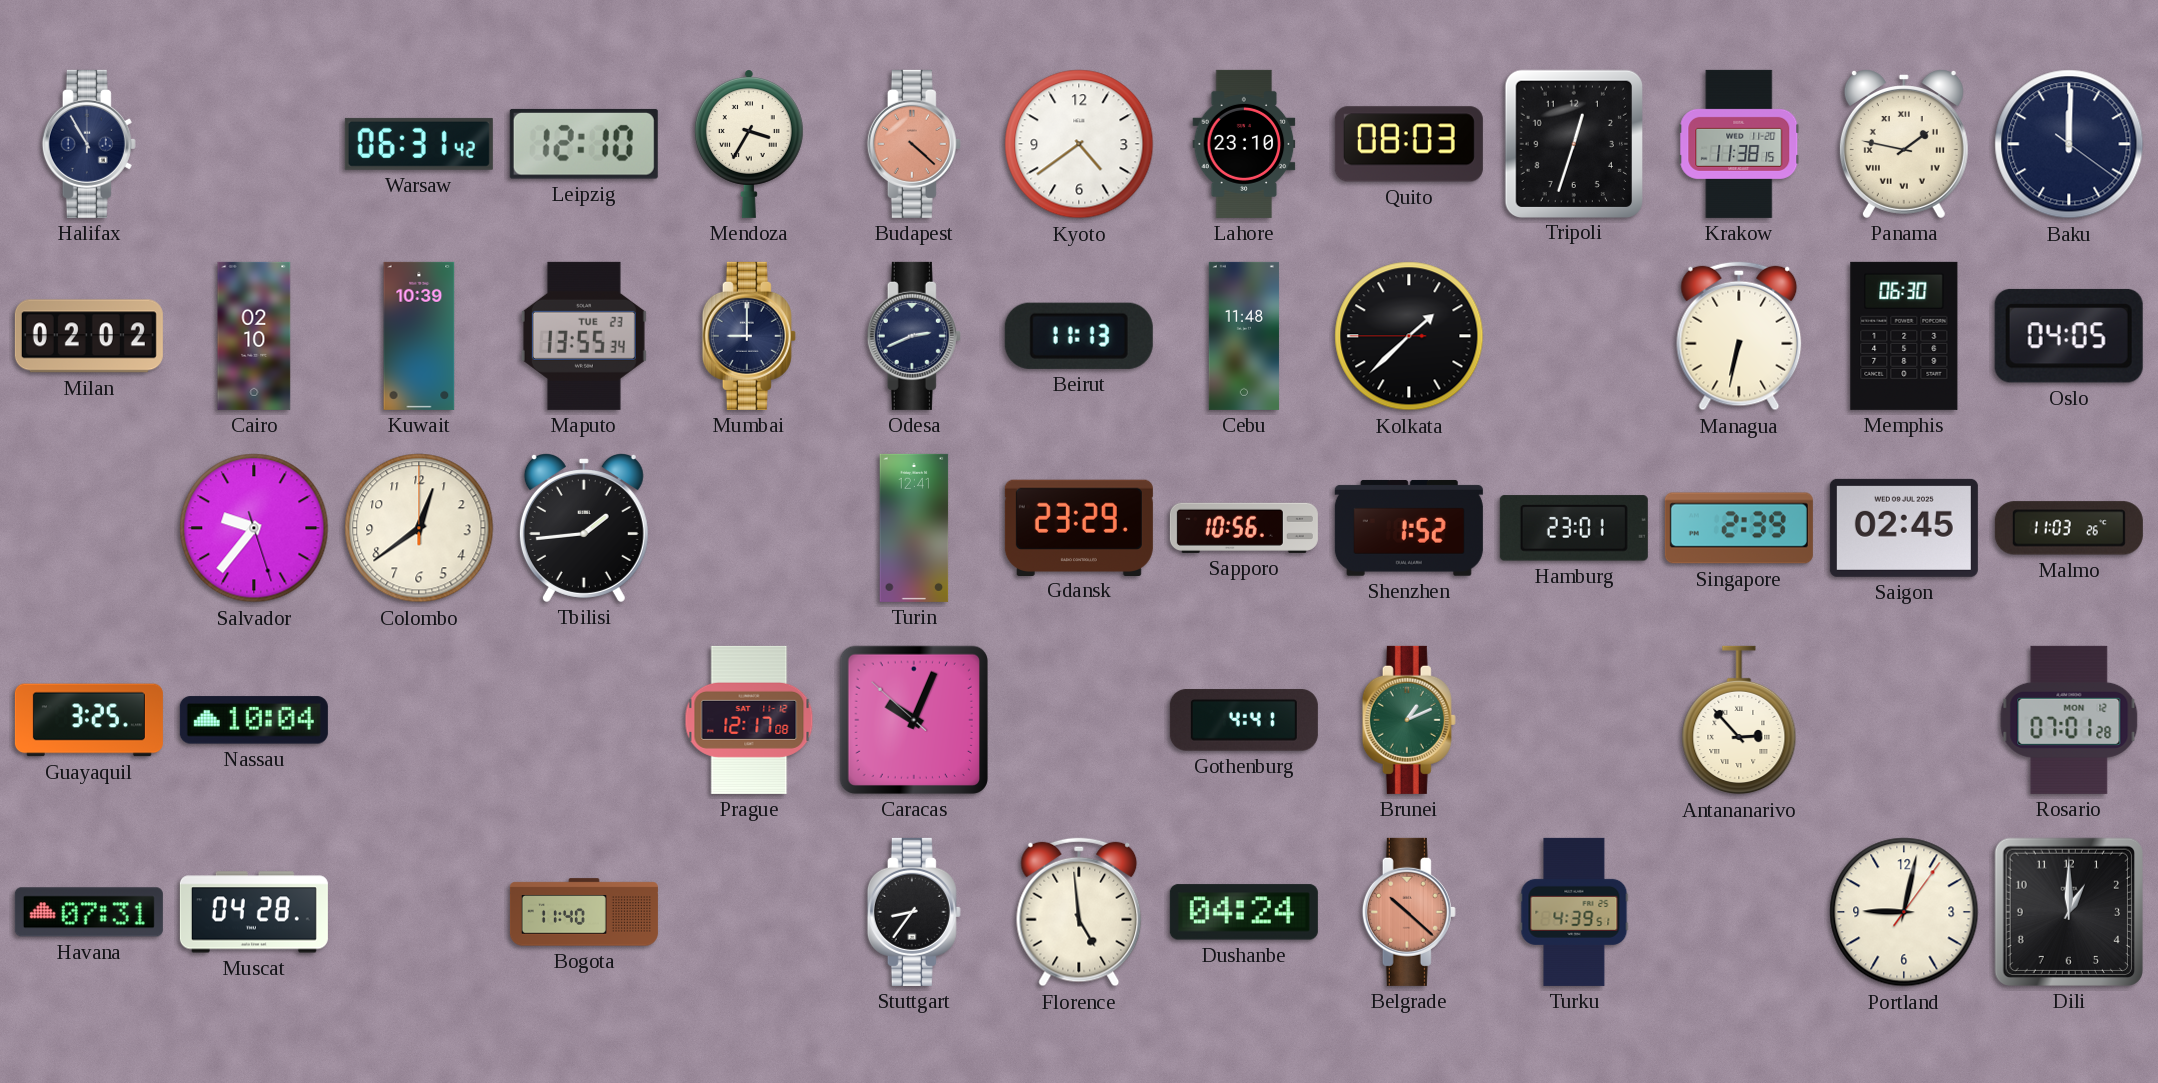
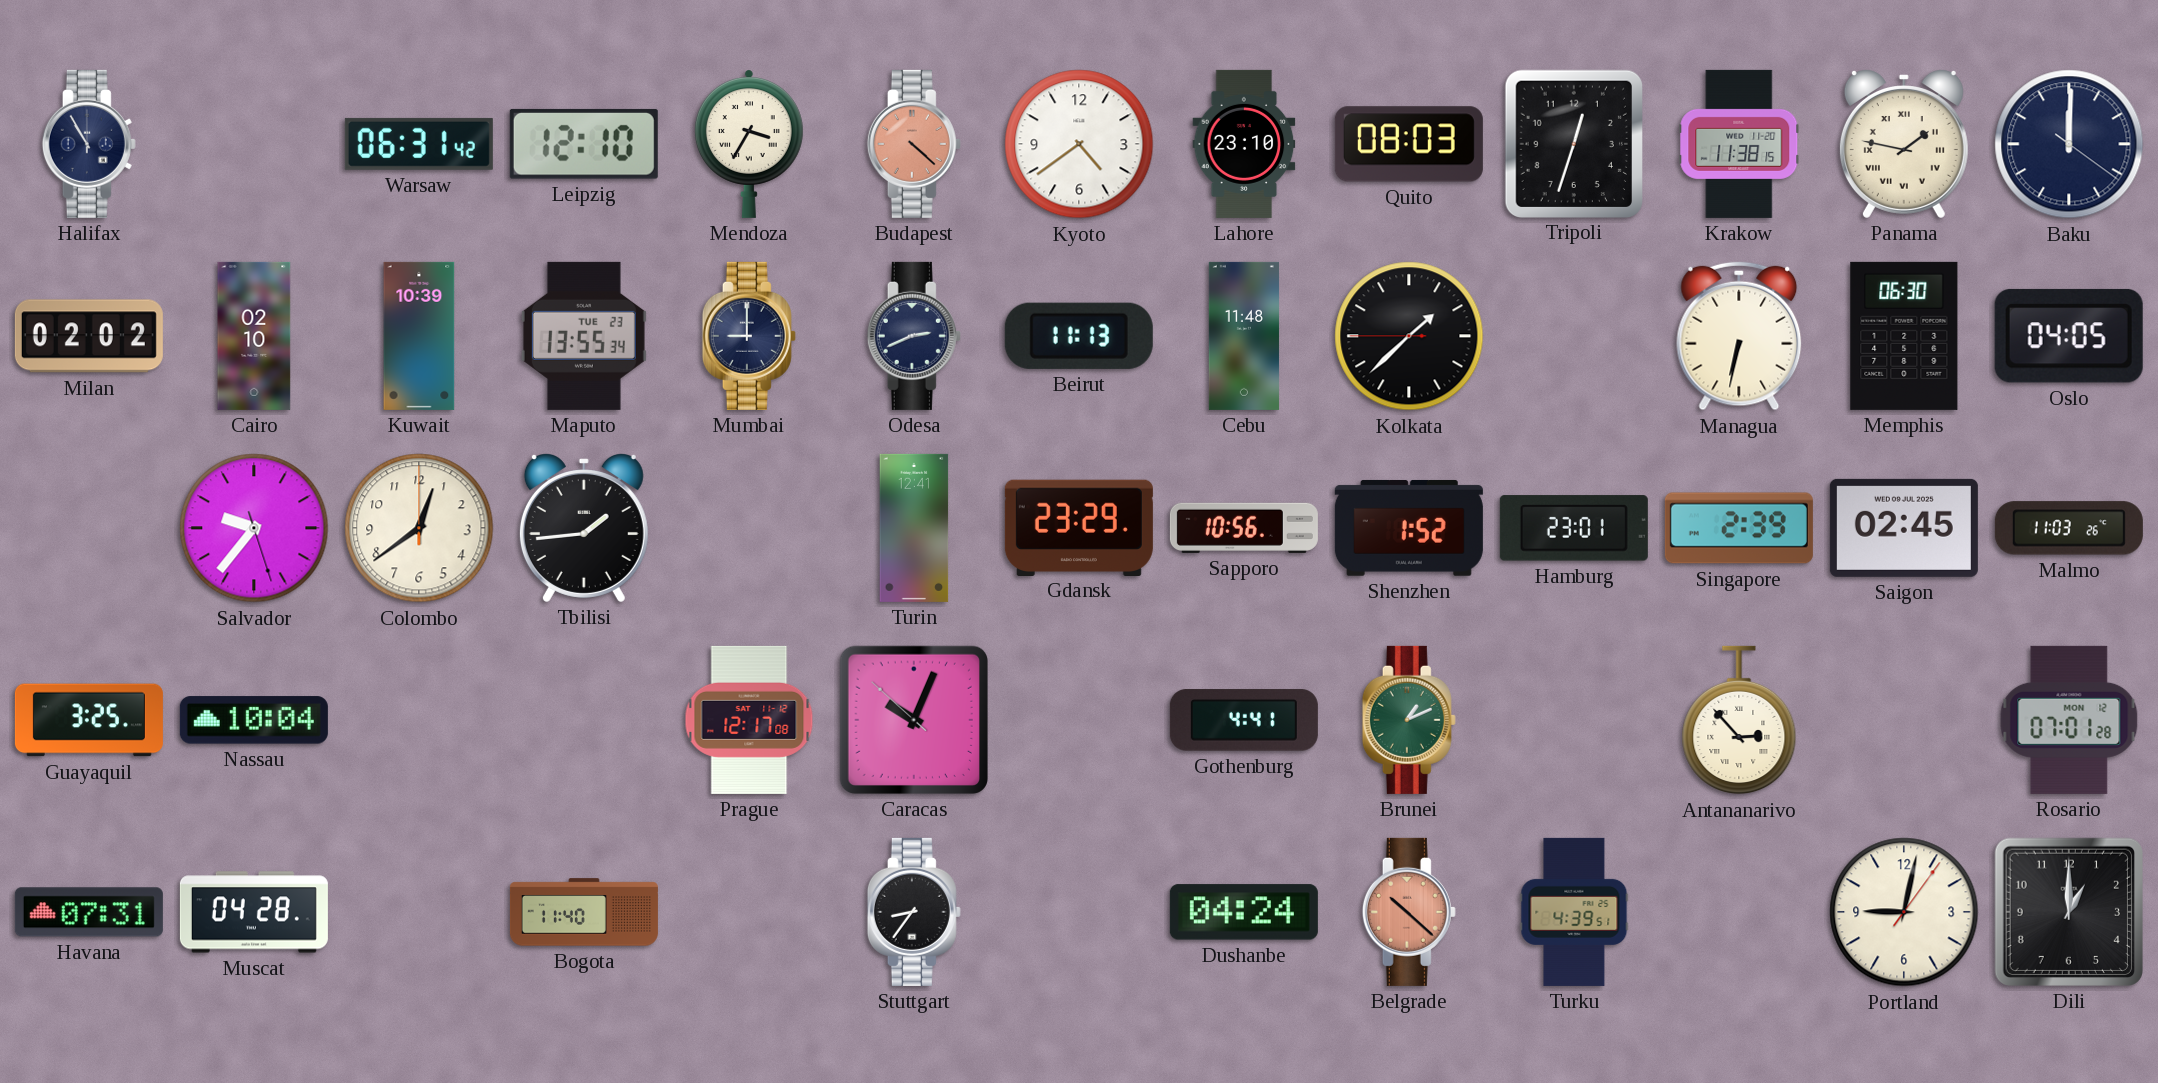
Florence: 4:59 -> none (1079, 912)
